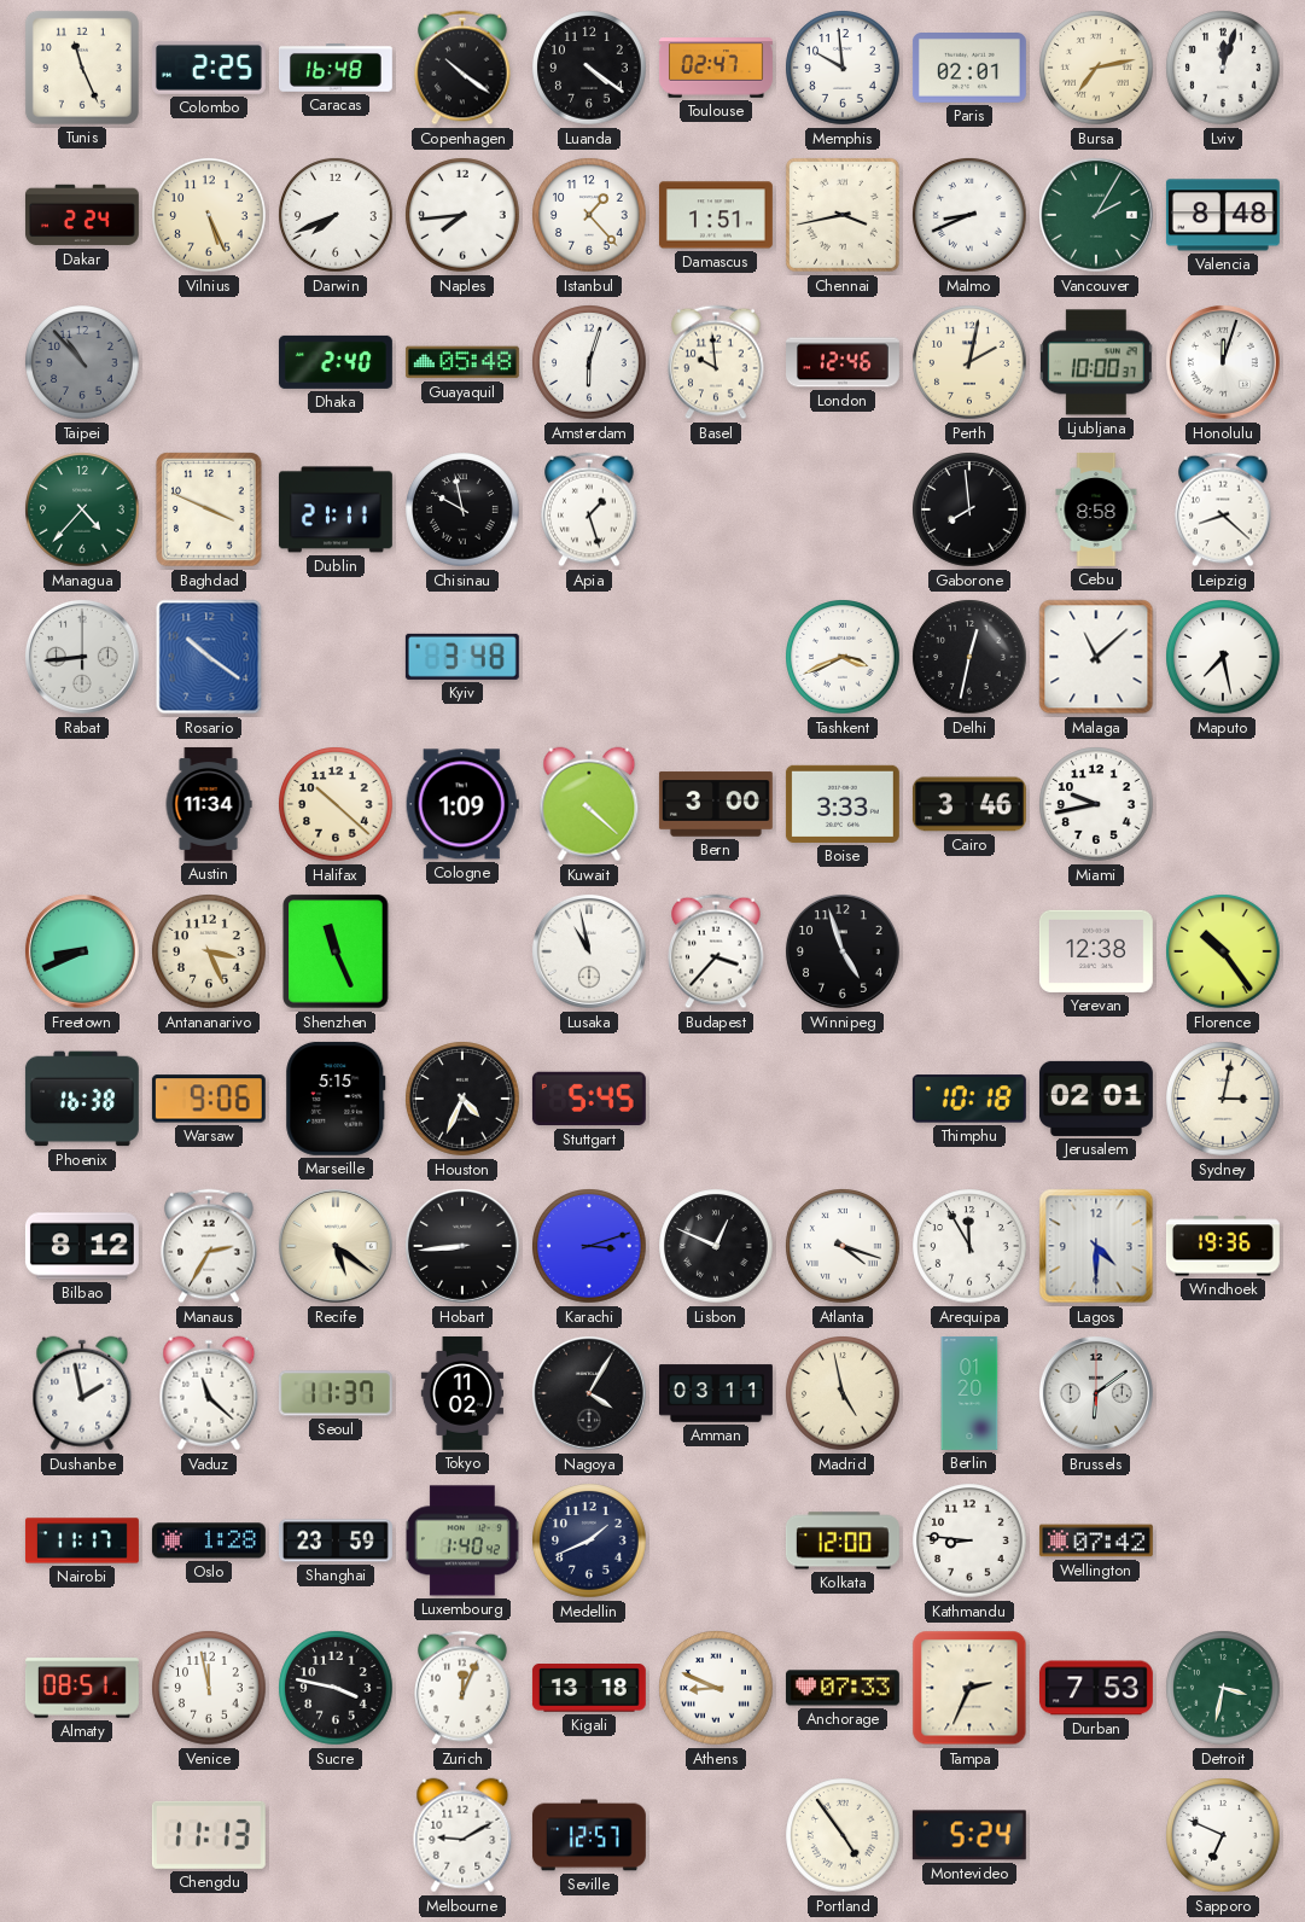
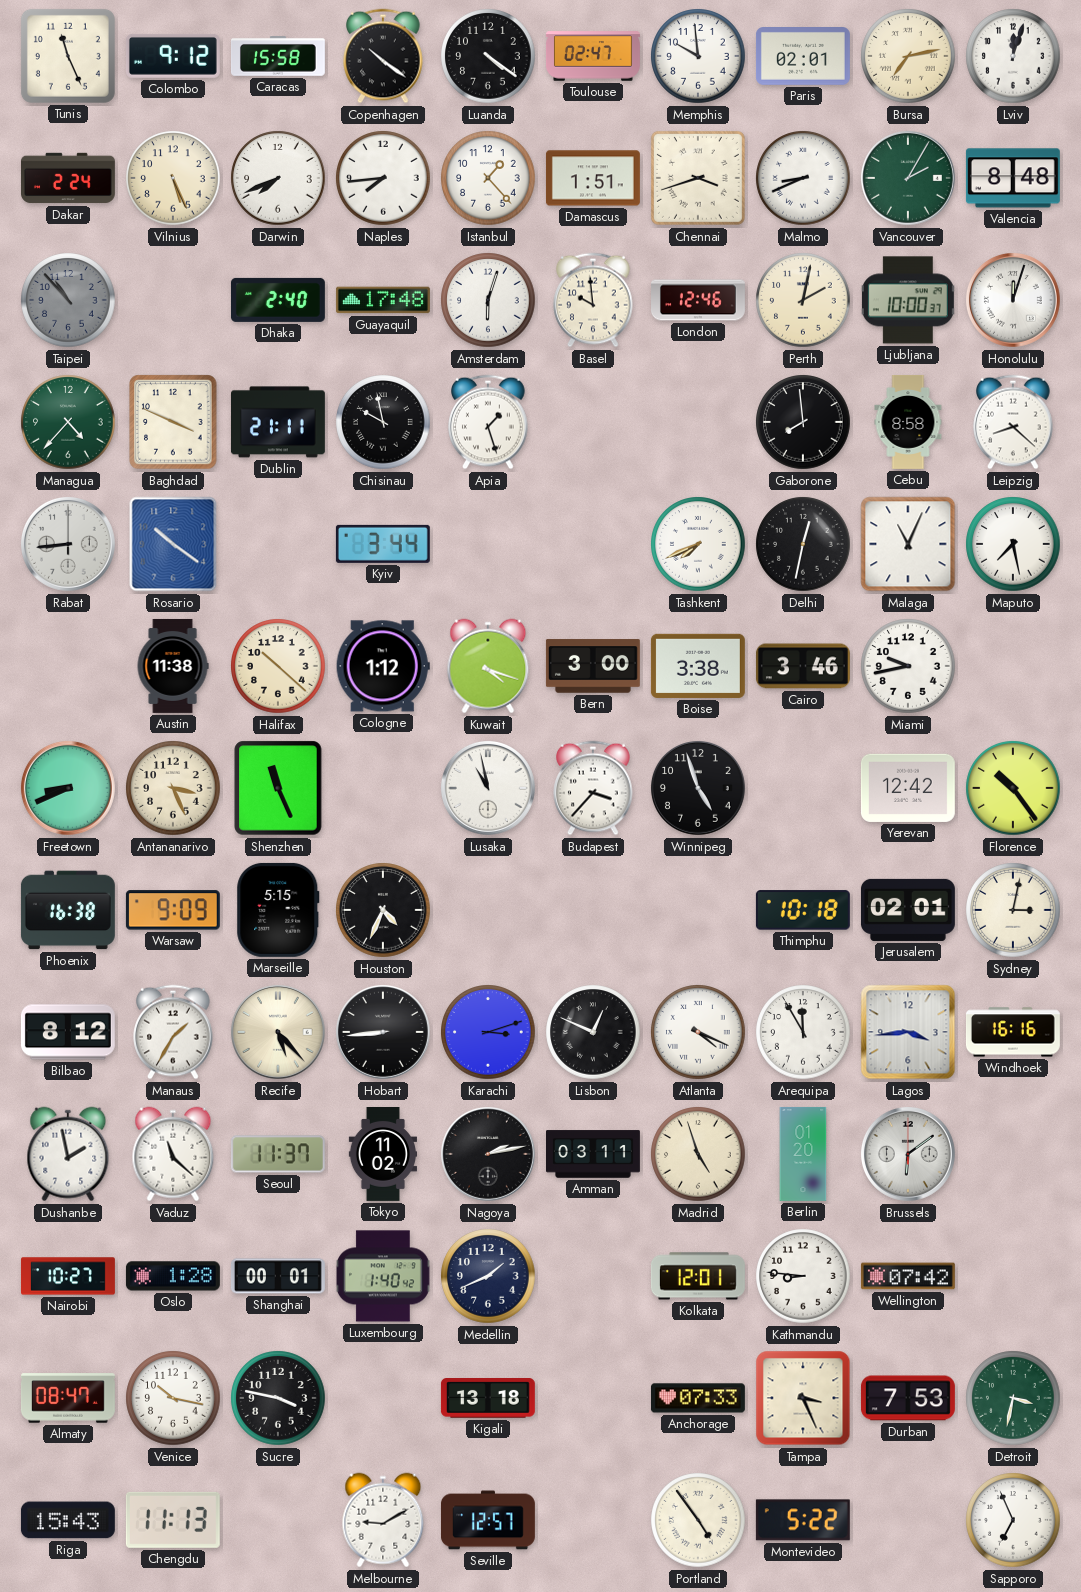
Colombo: 2:25 -> 9:12 (173, 56)
Caracas: 16:48 -> 15:58 (278, 57)
Chennai: 3:43 -> 3:42 (698, 178)
Guayaquil: 05:48 -> 17:48 (383, 300)
Kyiv: 3:48 -> 3:44 (383, 544)
Tashkent: 3:41 -> 7:41 (698, 544)
Malaga: 11:08 -> 11:04 (908, 544)
Austin: 11:34 -> 11:38 (173, 666)
Cologne: 1:09 -> 1:12 (383, 666)
Kuwait: 4:22 -> 4:18 (488, 666)
Boise: 3:33 -> 3:38 (698, 666)
Yerevan: 12:38 -> 12:42 (908, 788)
Warsaw: 9:06 -> 9:09 (173, 910)
Stuttgart: 5:45 -> none (589, 1099)
Manaus: 2:35 -> 1:35 (173, 1032)
Recife: 5:21 -> 5:23 (278, 1032)
Atlanta: 4:18 -> 4:19 (698, 1032)
Lagos: 4:30 -> 3:44 (908, 1032)
Windhoek: 19:36 -> 16:16 (1013, 1032)
Nagoya: 4:05 -> 2:13 (488, 1154)
Madrid: 4:58 -> 4:57 (698, 1154)
Nairobi: 11:17 -> 10:27 (68, 1276)
Shanghai: 23:59 -> 00:01 (278, 1276)
Kolkata: 12:00 -> 12:01 (698, 1276)
Almaty: 08:51 -> 08:47 (68, 1398)
Venice: 11:58 -> 10:17 (173, 1398)
Zurich: 12:04 -> none (462, 1688)
Athens: 8:49 -> none (716, 1688)
Tampa: 2:34 -> 3:26 (803, 1398)
Riga: none -> 15:43 (68, 1520)
Montevideo: 5:24 -> 5:22 (803, 1520)
Sapporo: 6:49 -> 6:56 (1013, 1520)
